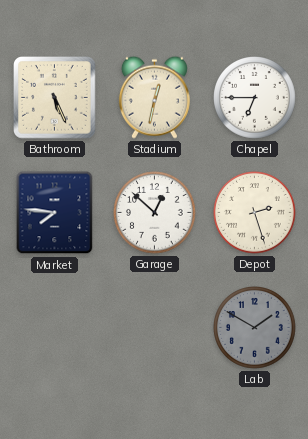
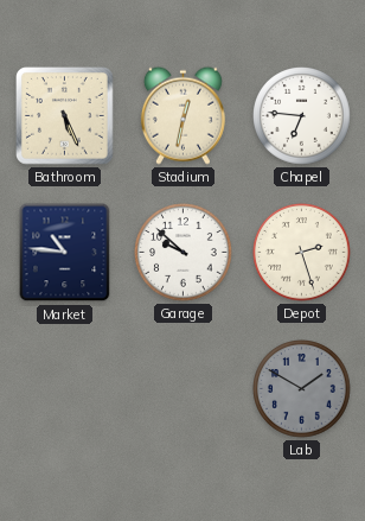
Chapel: 6:45 -> 6:46 (302, 116)
Market: 7:46 -> 10:46 (65, 253)
Garage: 12:52 -> 9:52 (184, 253)
